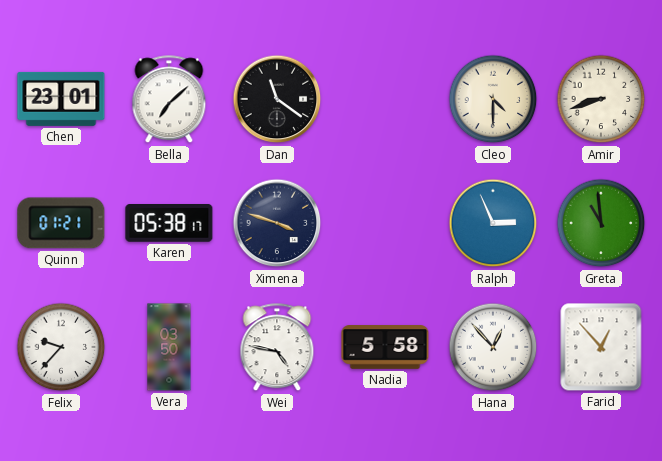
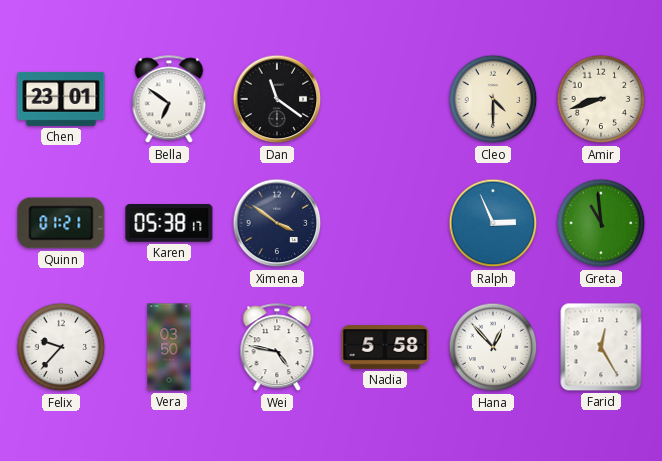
Bella: 7:08 -> 6:51 (169, 100)
Ximena: 3:48 -> 3:51 (277, 223)
Farid: 12:53 -> 12:25 (601, 347)
